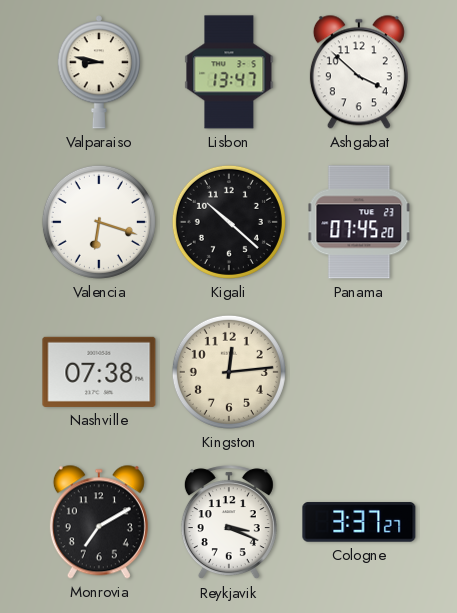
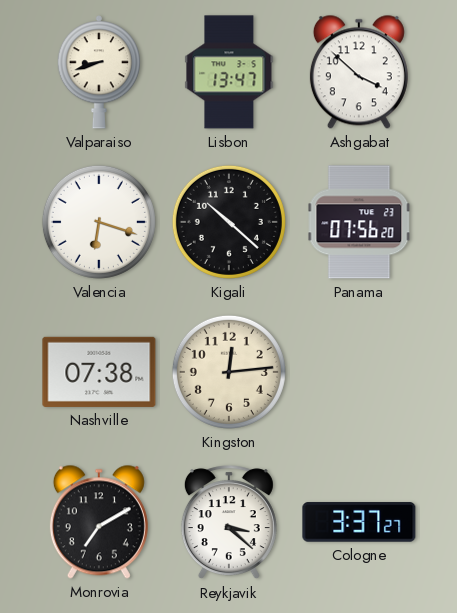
Valparaiso: 8:47 -> 8:42 (99, 72)
Panama: 07:45 -> 07:56 (359, 222)
Reykjavik: 3:19 -> 3:22 (229, 523)
